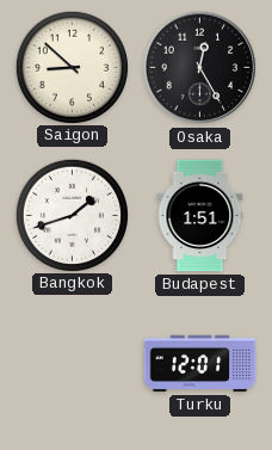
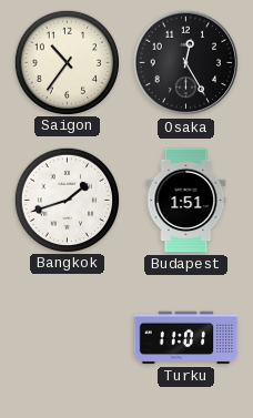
Saigon: 8:52 -> 10:36 (67, 62)
Turku: 12:01 -> 11:01 (186, 338)
